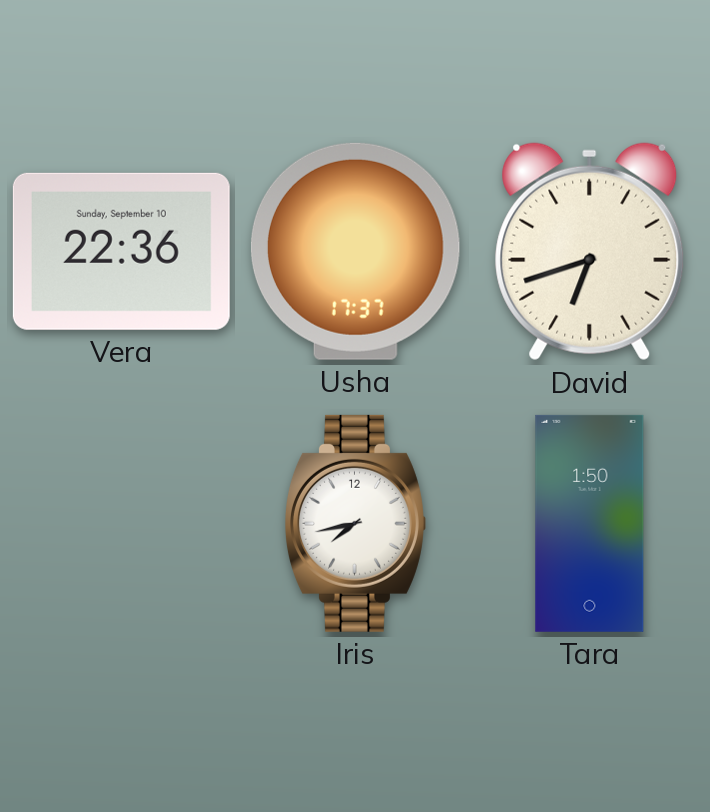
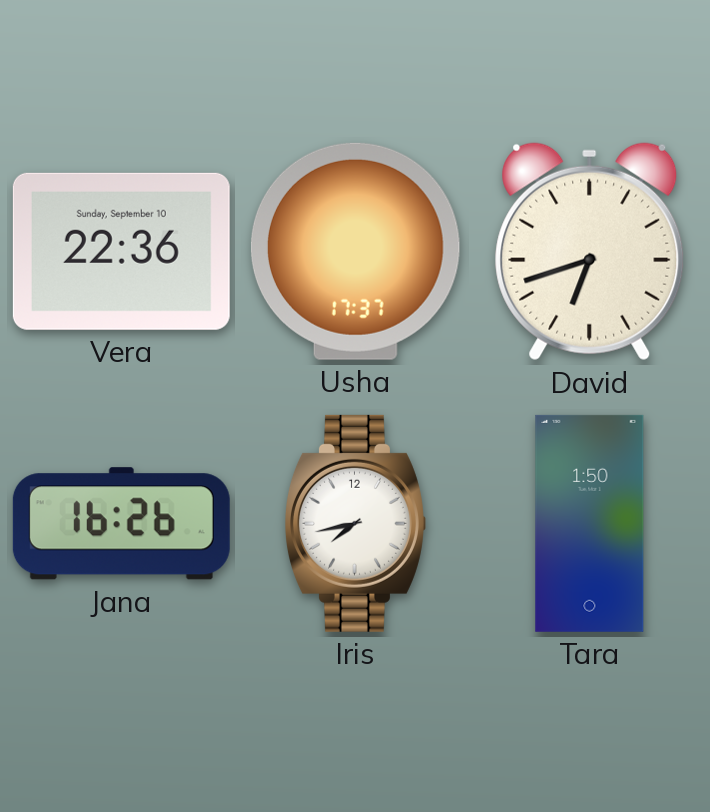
Jana: none -> 16:26 (121, 524)
